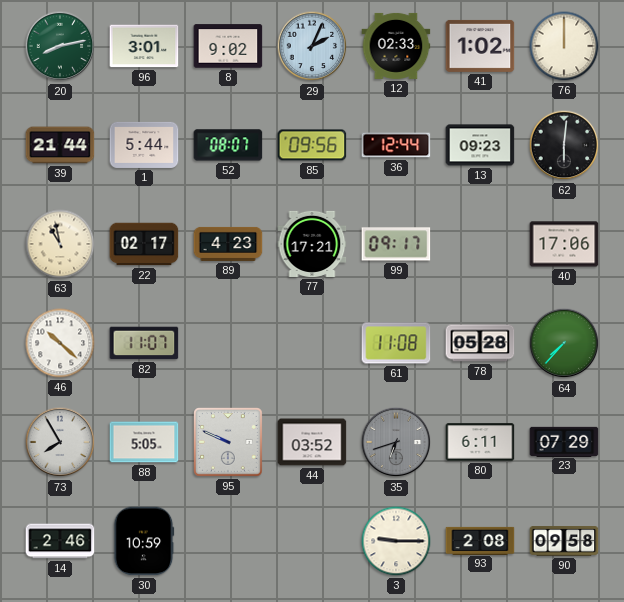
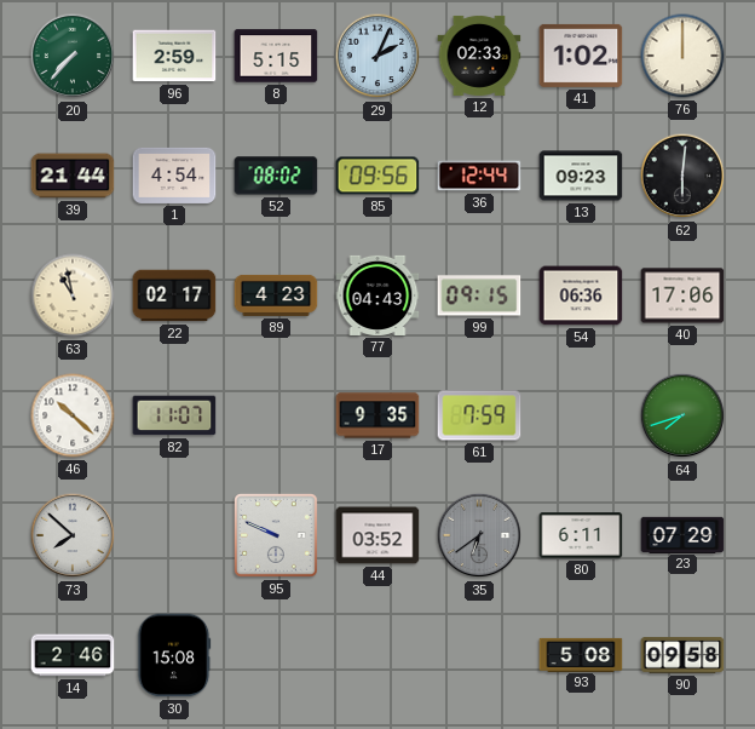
20: 8:13 -> 7:37 (73, 56)
96: 3:01 -> 2:59 (174, 56)
8: 9:02 -> 5:15 (276, 56)
1: 5:44 -> 4:54 (174, 176)
52: 08:07 -> 08:02 (276, 176)
77: 17:21 -> 04:43 (377, 295)
99: 09:17 -> 09:15 (479, 295)
54: none -> 06:36 (581, 295)
17: none -> 9:35 (377, 415)
61: 11:08 -> 7:59 (479, 415)
78: 05:28 -> none (480, 343)
64: 7:37 -> 7:42 (682, 415)
73: 7:55 -> 7:52 (73, 535)
88: 5:05 -> none (144, 442)
35: 6:42 -> 6:39 (479, 535)
30: 10:59 -> 15:08 (174, 655)
3: 9:15 -> none (396, 541)
93: 2:08 -> 5:08 (581, 654)
